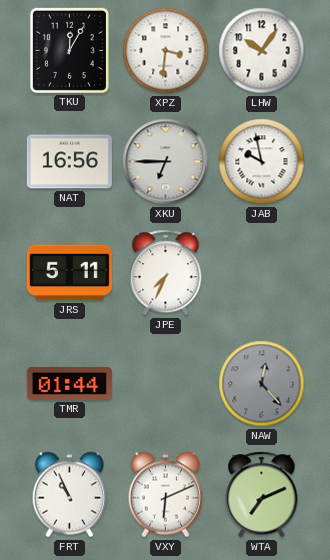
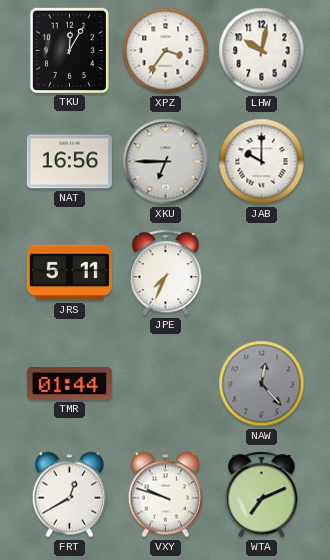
XPZ: 3:31 -> 3:36 (166, 51)
LHW: 10:06 -> 10:02 (262, 51)
JAB: 9:58 -> 10:00 (262, 162)
FRT: 10:56 -> 12:40 (69, 495)
VXY: 6:11 -> 9:48 (165, 495)
